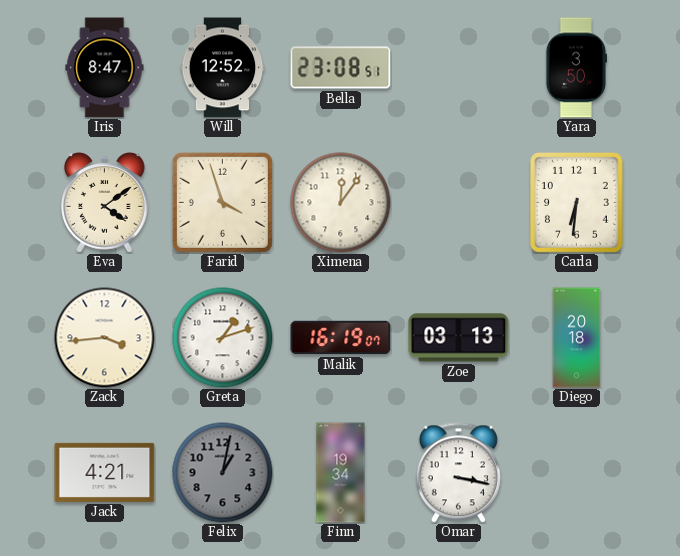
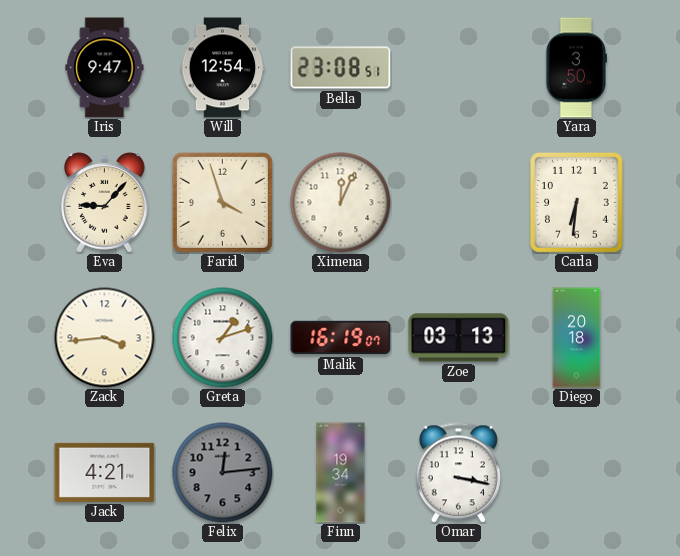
Iris: 8:47 -> 9:47 (105, 68)
Will: 12:52 -> 12:54 (223, 68)
Eva: 4:09 -> 9:07 (105, 203)
Ximena: 12:06 -> 12:04 (341, 203)
Felix: 1:02 -> 12:14 (223, 473)
